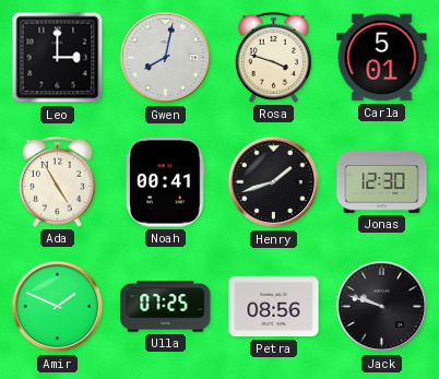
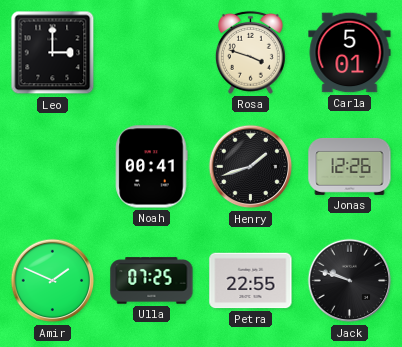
Gwen: 8:02 -> none (166, 58)
Ada: 4:55 -> none (57, 181)
Jonas: 12:30 -> 12:26 (350, 166)
Petra: 08:56 -> 22:55 (251, 281)
